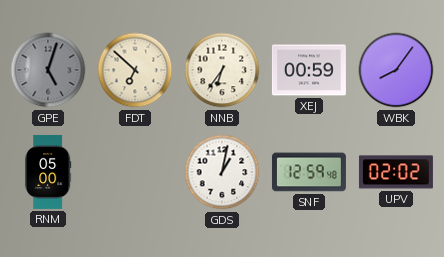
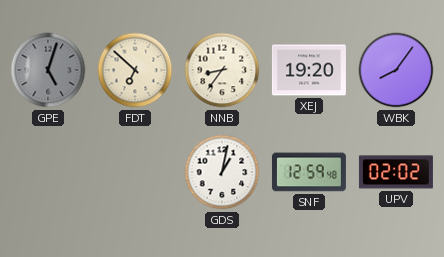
NNB: 6:36 -> 8:36 (222, 70)
XEJ: 00:59 -> 19:20 (309, 70)
RNM: 05:00 -> none (48, 172)
